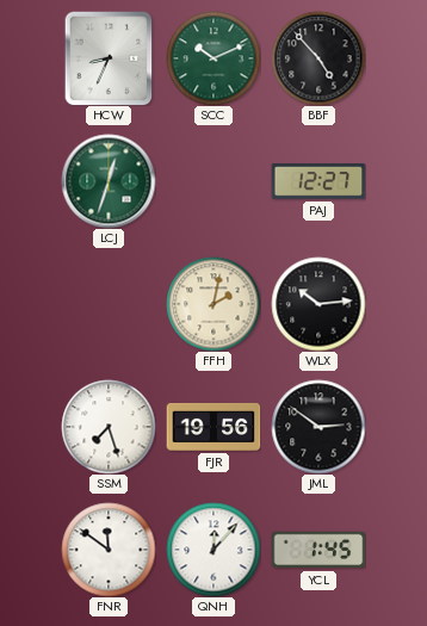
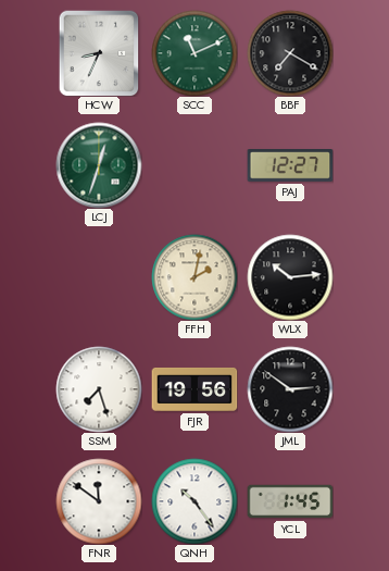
SCC: 10:11 -> 11:11 (195, 53)
BBF: 4:53 -> 7:20 (290, 53)
QNH: 12:07 -> 10:24 (195, 501)
